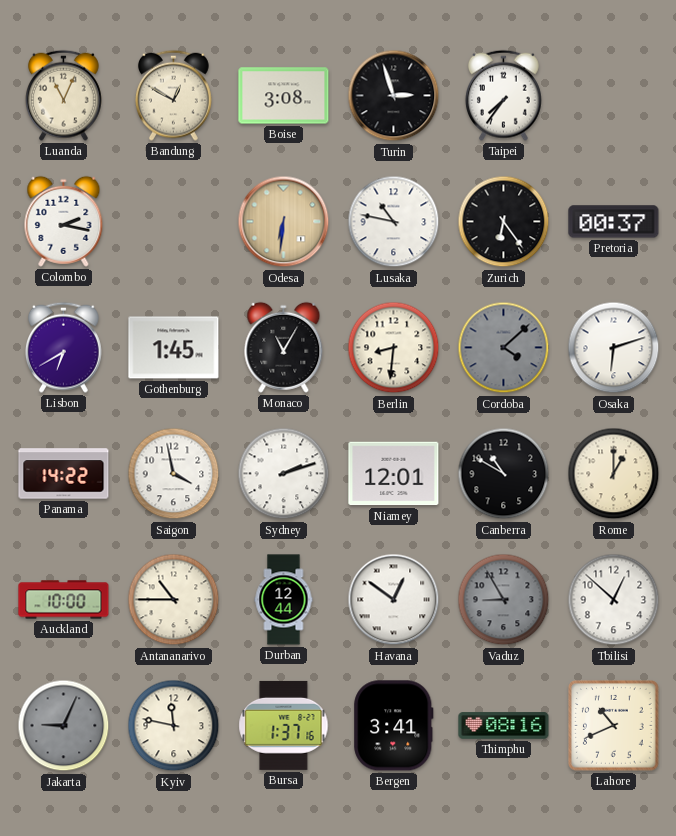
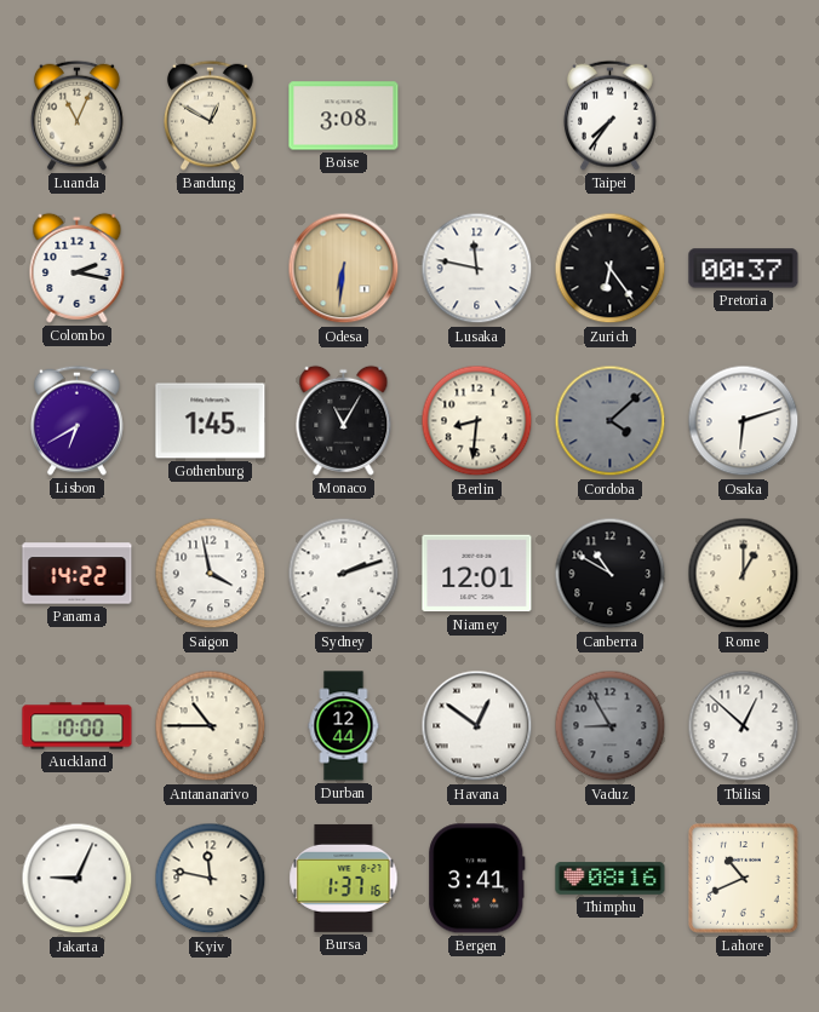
Turin: 2:57 -> none (394, 96)
Lusaka: 10:47 -> 11:47 (477, 269)
Jakarta dial: grey -> white (78, 879)
